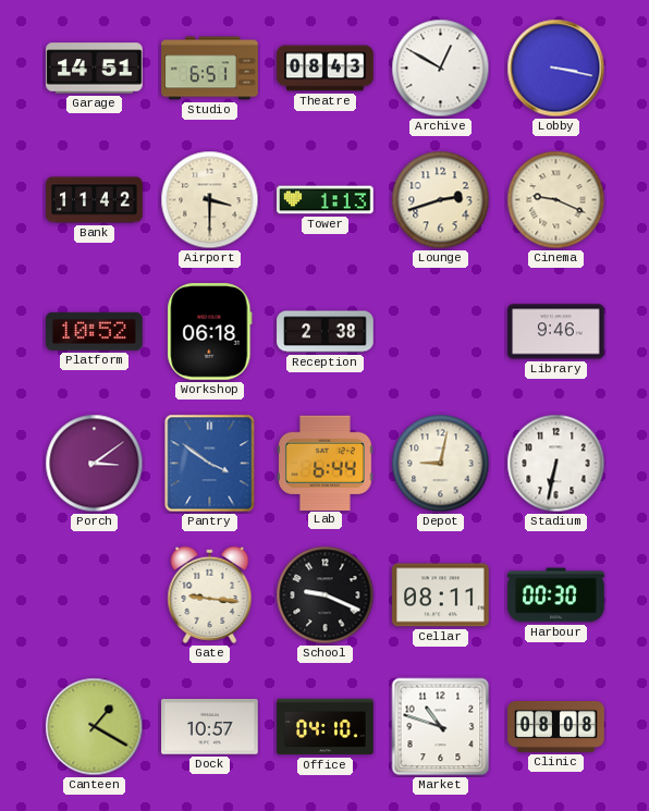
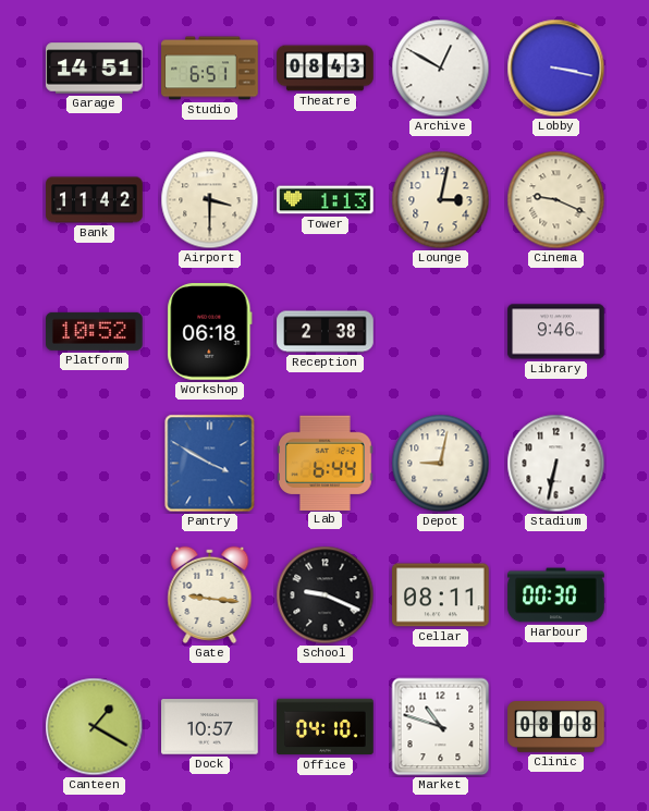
Lounge: 2:42 -> 3:02 (441, 200)
Porch: 3:09 -> none (95, 464)
Pantry: 3:51 -> 3:50 (210, 464)
